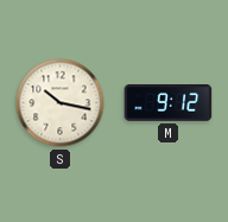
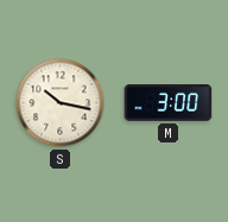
M: 9:12 -> 3:00 (169, 103)
